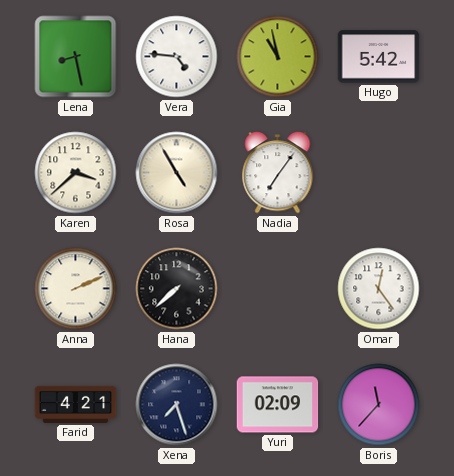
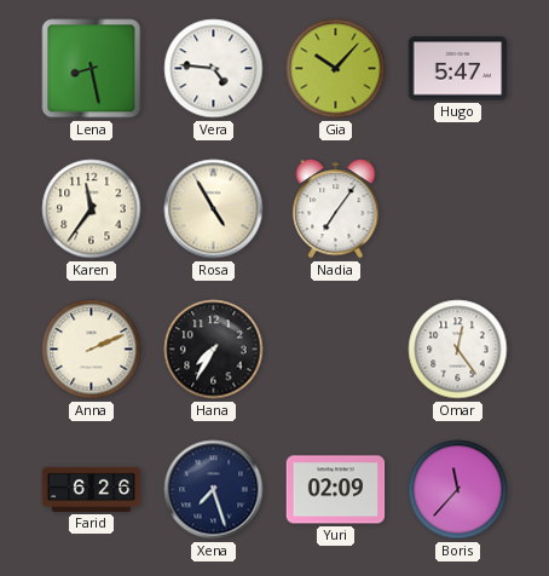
Gia: 10:58 -> 10:07 (336, 69)
Hugo: 5:42 -> 5:47 (458, 69)
Karen: 3:38 -> 11:36 (92, 209)
Hana: 7:38 -> 7:35 (214, 350)
Farid: 4:21 -> 6:26 (92, 489)
